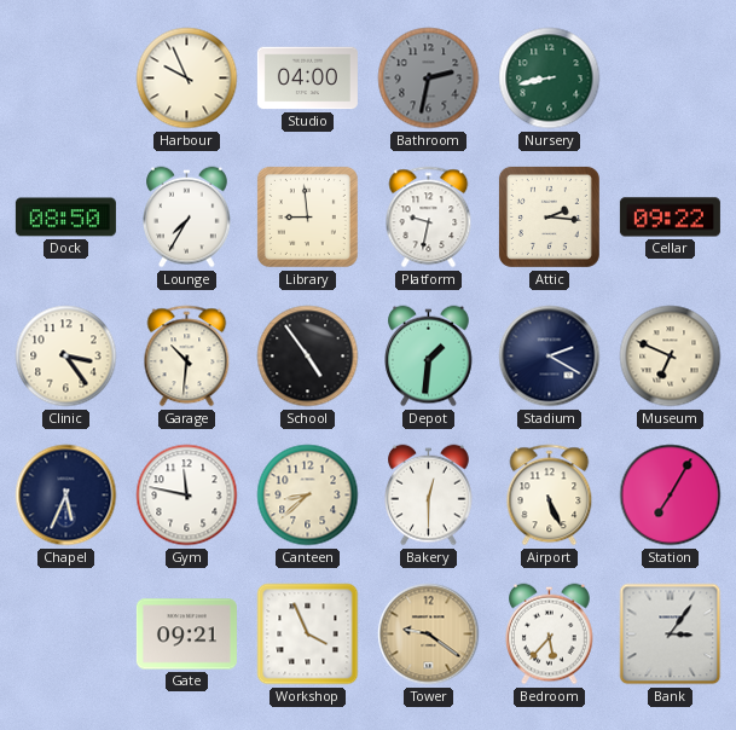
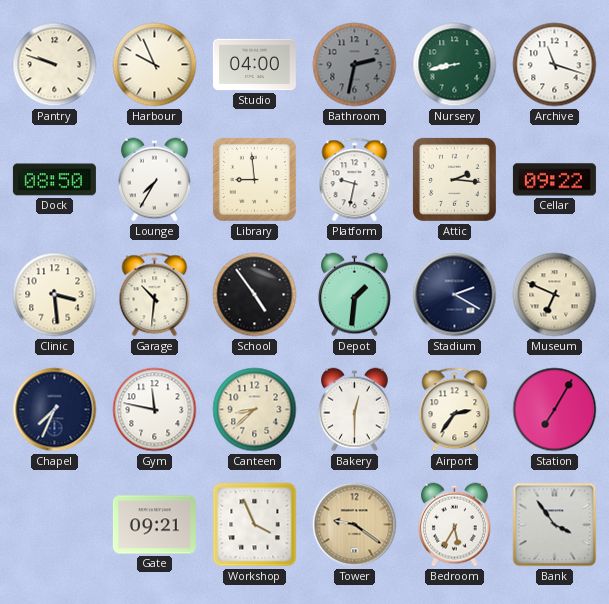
Pantry: none -> 9:48 (55, 65)
Archive: none -> 11:18 (555, 65)
Clinic: 3:24 -> 3:29 (55, 295)
Chapel: 5:34 -> 7:34 (55, 410)
Airport: 5:26 -> 2:36 (455, 410)
Bedroom: 5:37 -> 5:35 (455, 525)
Bank: 3:06 -> 3:54 (555, 525)
